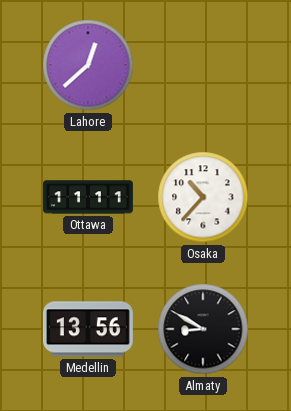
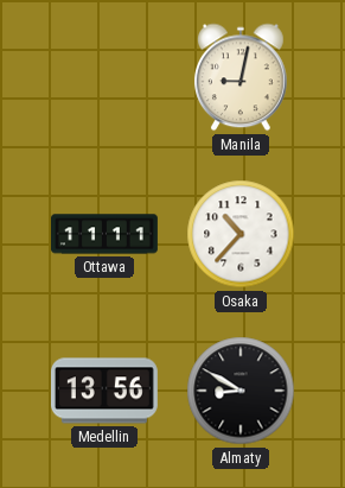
Lahore: 12:38 -> none (88, 65)
Manila: none -> 9:02 (241, 77)
